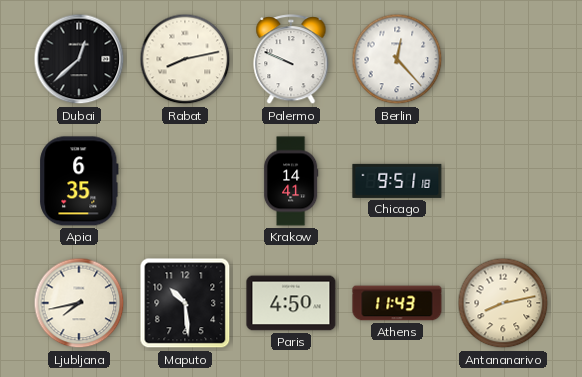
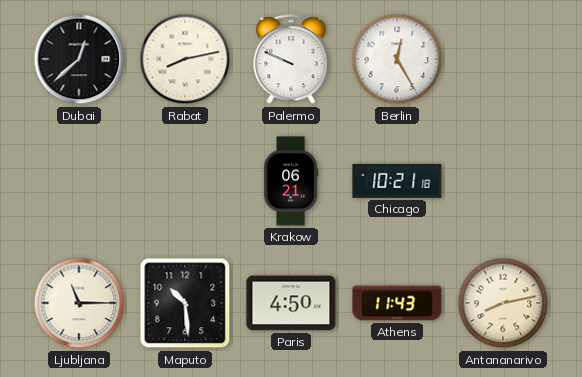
Berlin: 12:23 -> 12:25 (397, 59)
Apia: 6:35 -> none (79, 181)
Krakow: 14:41 -> 06:21 (291, 181)
Chicago: 9:51 -> 10:21 (397, 181)
Ljubljana: 7:43 -> 11:15 (79, 303)
